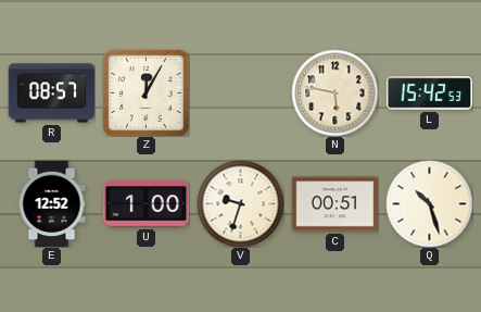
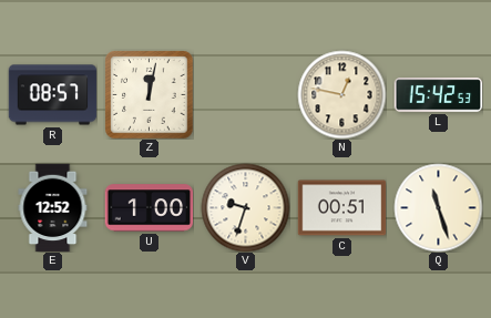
Z: 12:05 -> 12:02 (149, 94)
N: 5:47 -> 12:47 (341, 94)
Q: 10:27 -> 11:27 (438, 207)
